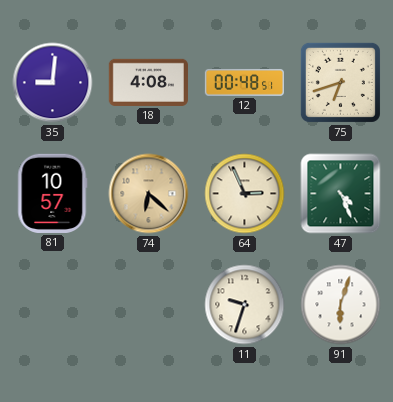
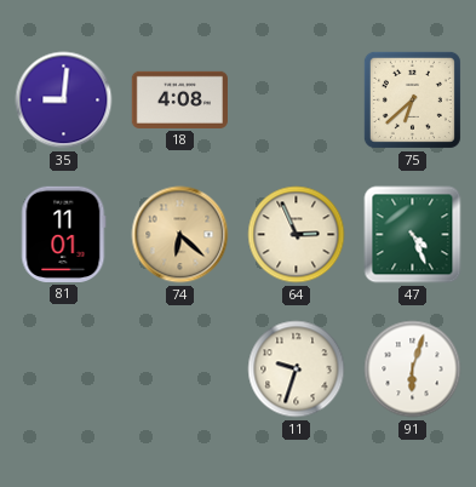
12: 00:48 -> none (244, 82)
75: 6:42 -> 6:38 (412, 99)
81: 10:57 -> 11:01 (64, 234)
